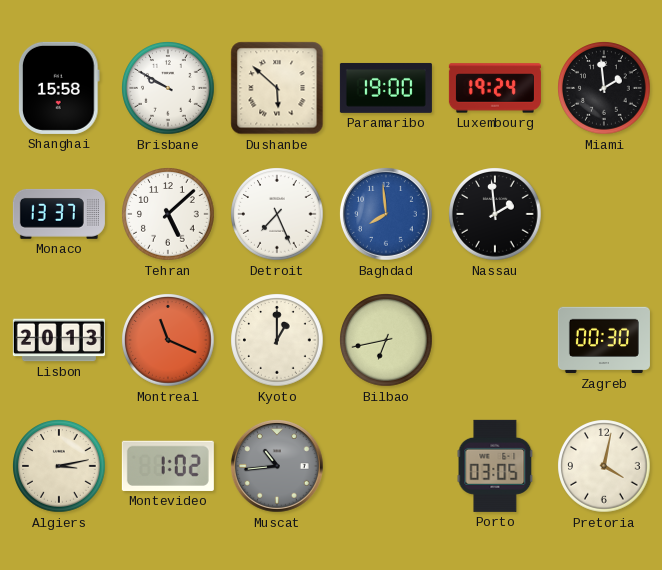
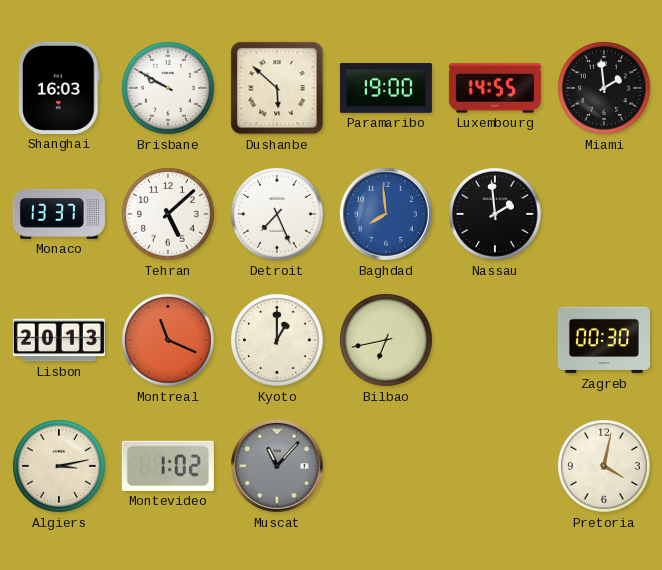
Shanghai: 15:58 -> 16:03 (60, 88)
Luxembourg: 19:24 -> 14:55 (495, 88)
Muscat: 10:44 -> 11:07 (278, 467)
Porto: 03:05 -> none (495, 466)
